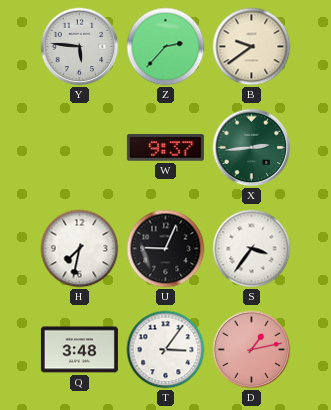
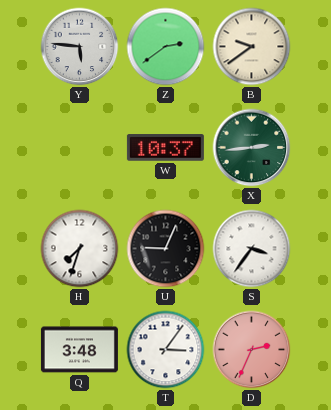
Z: 2:37 -> 2:39 (166, 47)
W: 9:37 -> 10:37 (165, 148)
H: 7:32 -> 7:33 (80, 249)
D: 1:13 -> 2:34 (252, 350)
